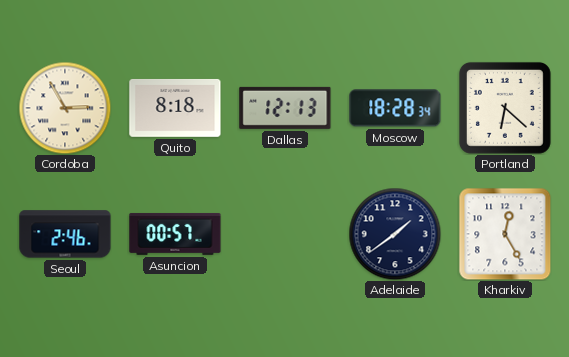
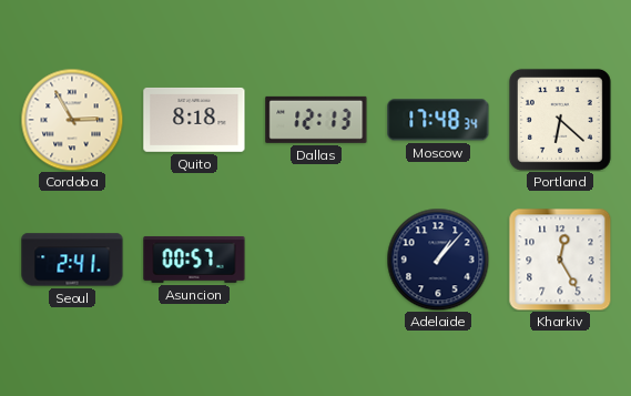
Moscow: 18:28 -> 17:48 (438, 120)
Seoul: 2:46 -> 2:41 (72, 260)
Adelaide: 1:39 -> 1:07 (438, 260)
